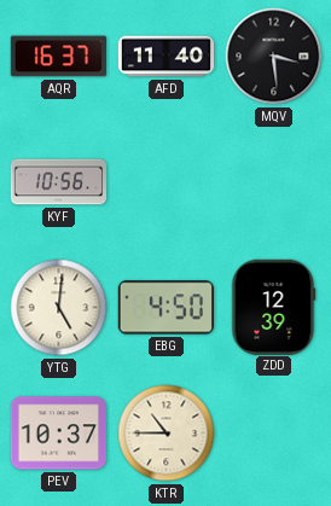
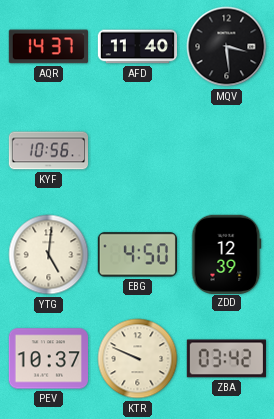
AQR: 16:37 -> 14:37 (48, 47)
KTR: 10:45 -> 9:49 (138, 359)
ZBA: none -> 03:42 (226, 359)
